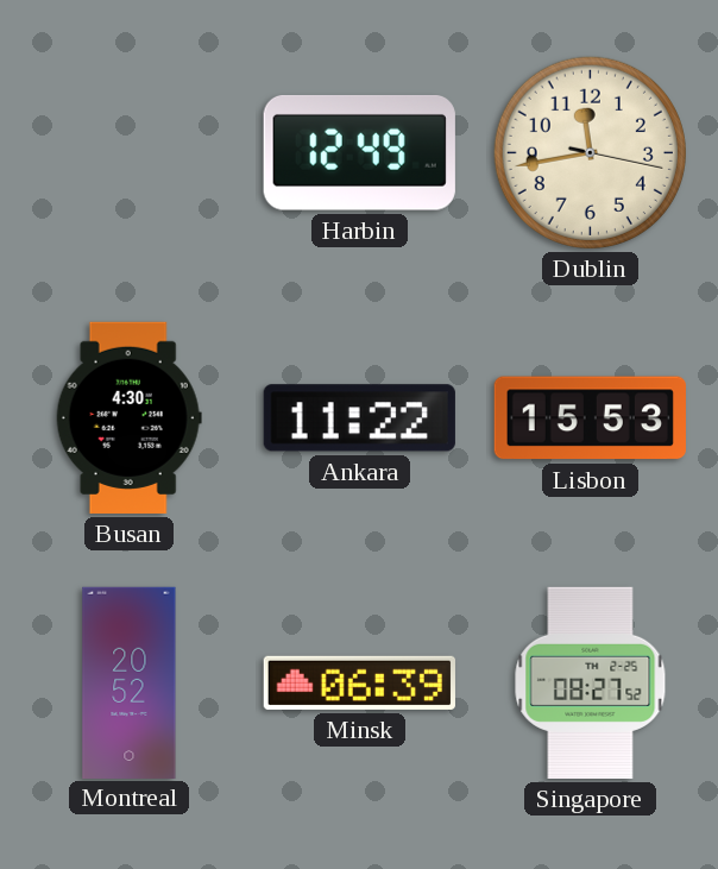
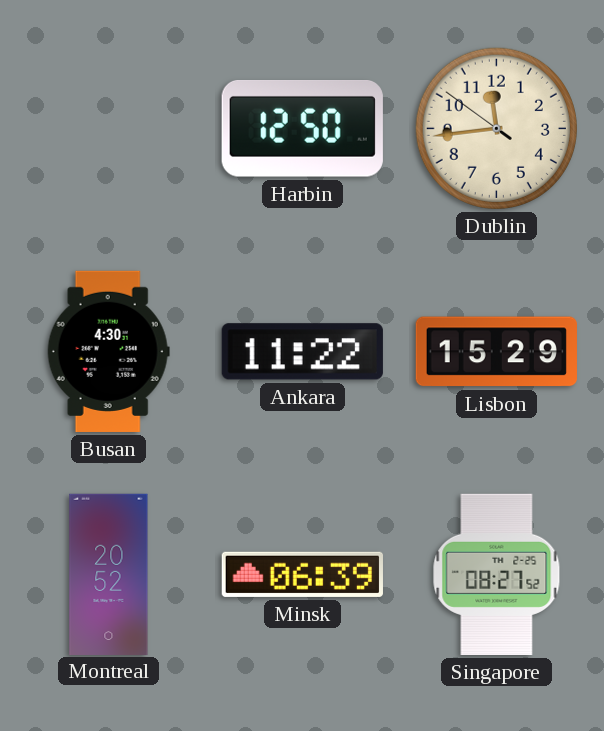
Harbin: 12:49 -> 12:50 (302, 129)
Dublin: 11:43:17 -> 11:43:51 (496, 128)
Lisbon: 15:53 -> 15:29 (496, 352)
